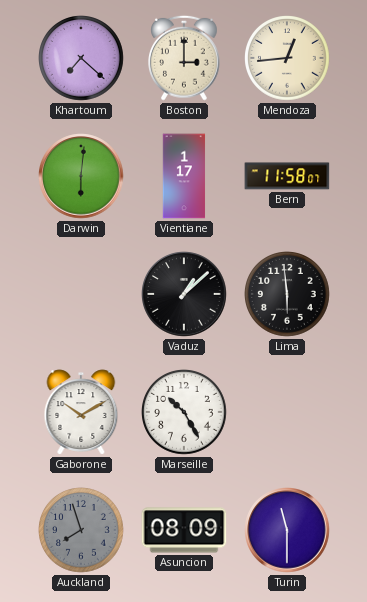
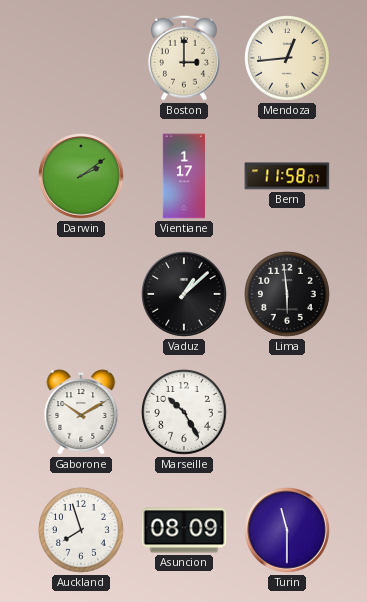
Khartoum: 7:22 -> none (82, 59)
Darwin: 6:01 -> 2:09 (81, 176)
Auckland dial: grey -> white (82, 531)
